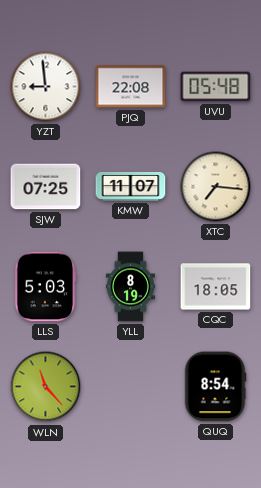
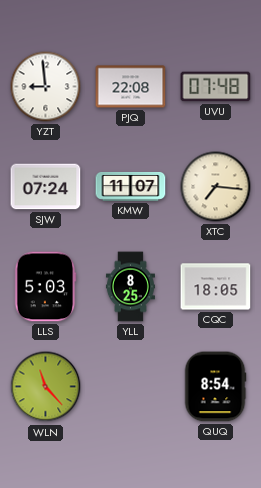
UVU: 05:48 -> 07:48 (216, 87)
SJW: 07:25 -> 07:24 (46, 187)
YLL: 8:19 -> 8:25 (130, 287)
